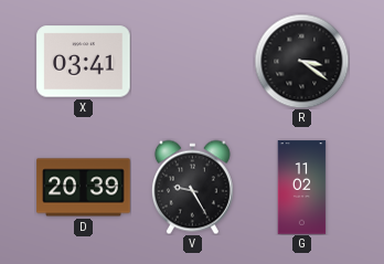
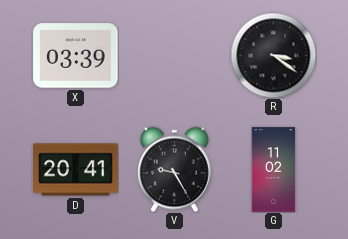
X: 03:41 -> 03:39 (76, 56)
D: 20:39 -> 20:41 (76, 170)
